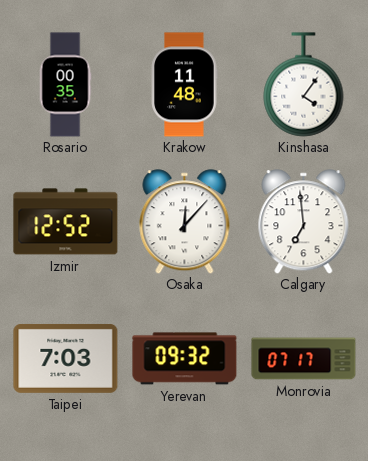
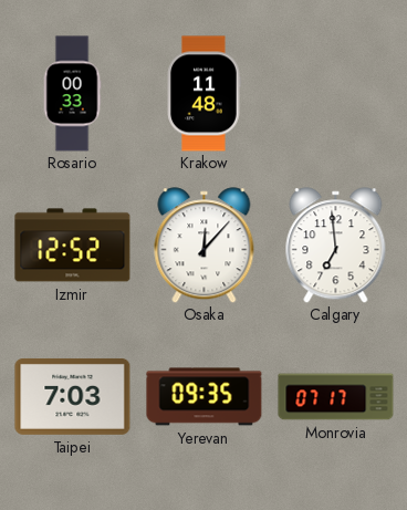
Rosario: 00:35 -> 00:33 (72, 94)
Kinshasa: 4:06 -> none (304, 85)
Yerevan: 09:32 -> 09:35 (205, 397)
